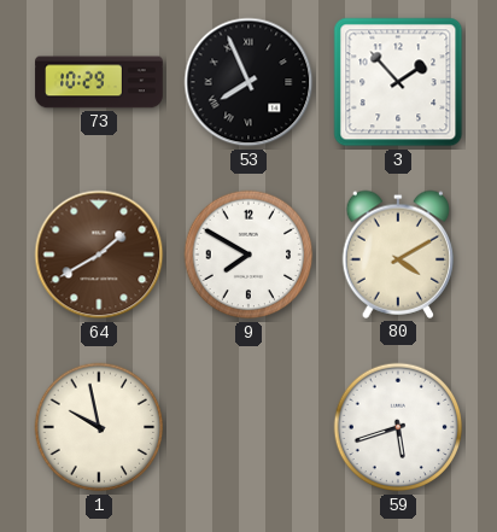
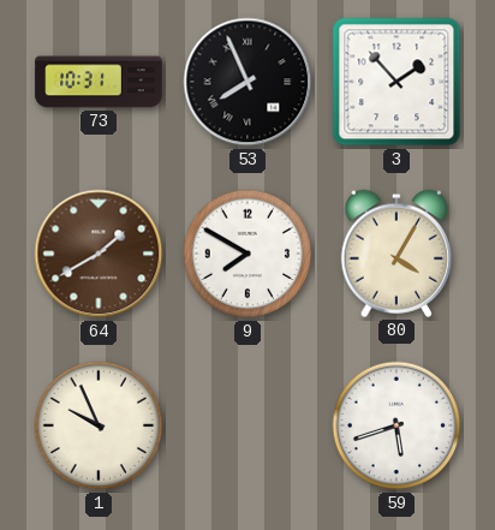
73: 10:29 -> 10:31 (99, 82)
80: 4:10 -> 4:05 (396, 254)
1: 9:58 -> 9:56 (99, 425)
